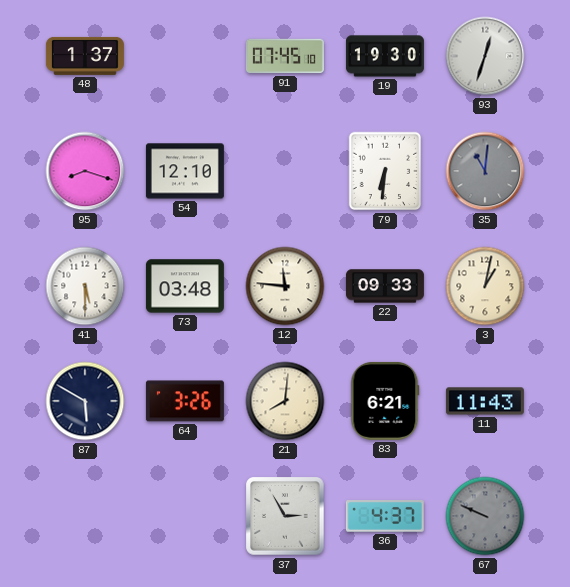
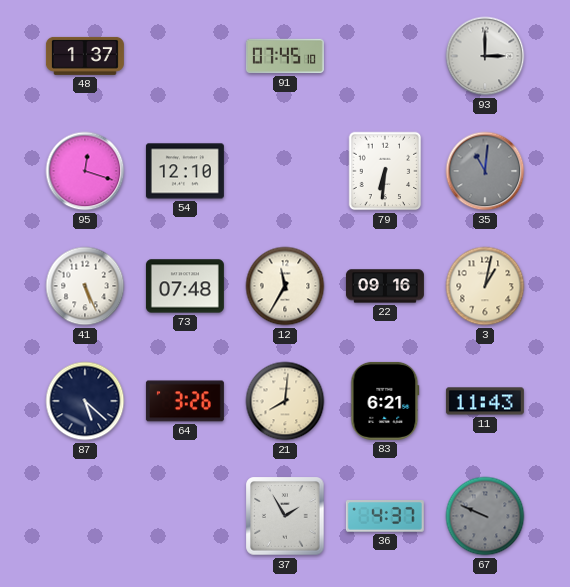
19: 19:30 -> none (385, 56)
93: 12:33 -> 3:00 (485, 56)
95: 8:18 -> 12:18 (85, 171)
41: 5:30 -> 5:26 (85, 286)
73: 03:48 -> 07:48 (185, 286)
12: 11:46 -> 11:35 (285, 286)
22: 09:33 -> 09:16 (385, 286)
87: 5:50 -> 5:22 (85, 401)
37: 2:55 -> 1:55 (285, 516)
